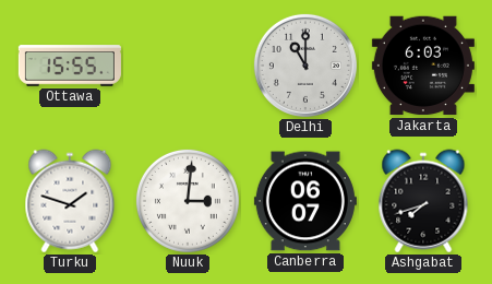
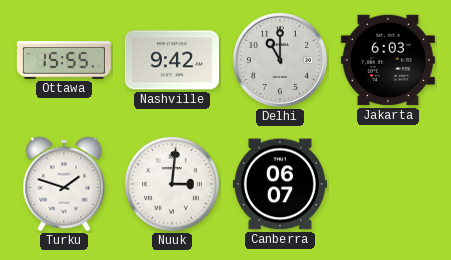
Nashville: none -> 9:42 (172, 60)
Ashgabat: 7:42 -> none (423, 201)
